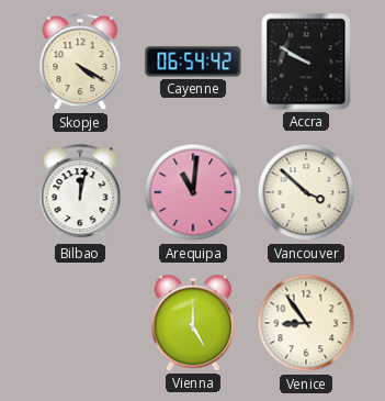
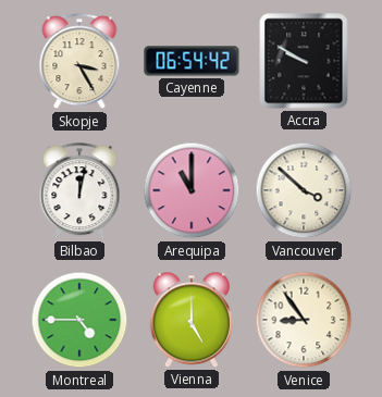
Skopje: 4:20 -> 3:25 (79, 62)
Arequipa: 11:01 -> 11:00 (192, 190)
Montreal: none -> 4:45 (79, 320)
